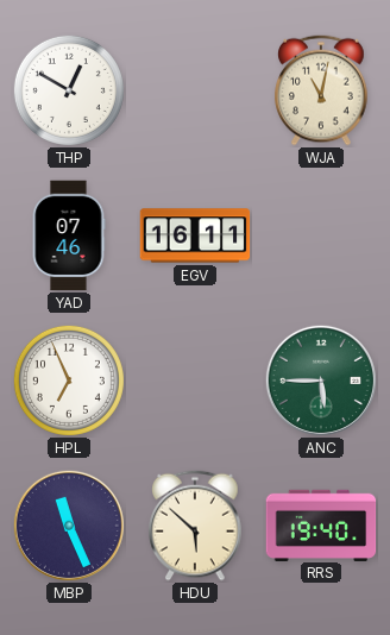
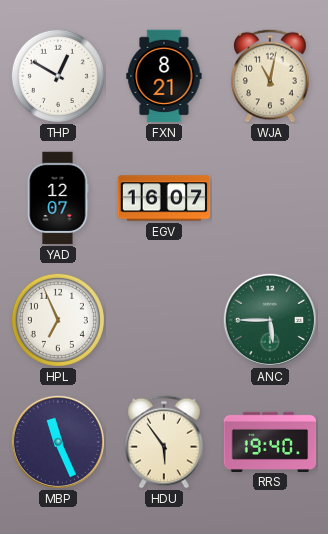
FXN: none -> 8:21 (164, 76)
YAD: 07:46 -> 12:07 (58, 198)
EGV: 16:11 -> 16:07 (164, 198)
HDU: 5:52 -> 5:54 (164, 442)
